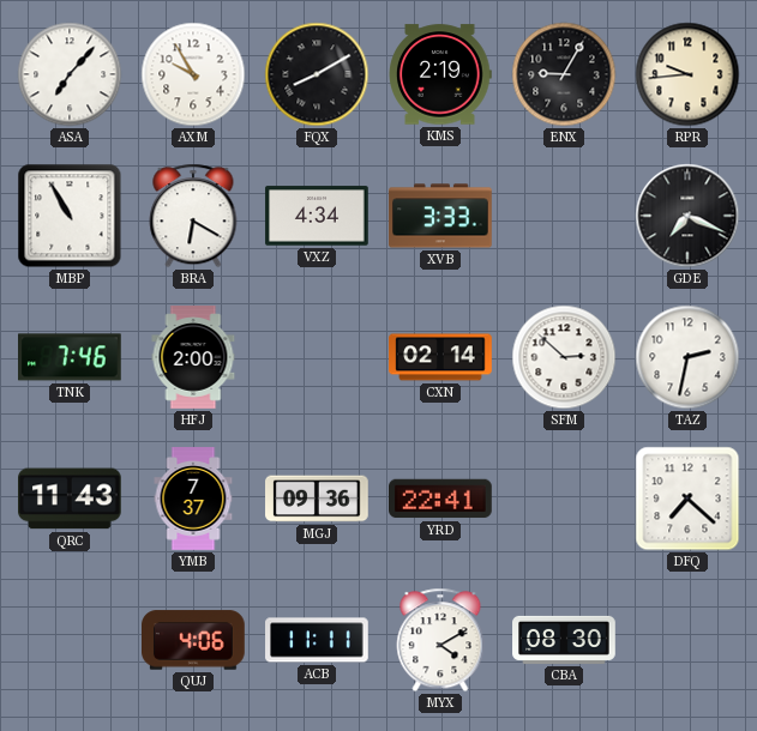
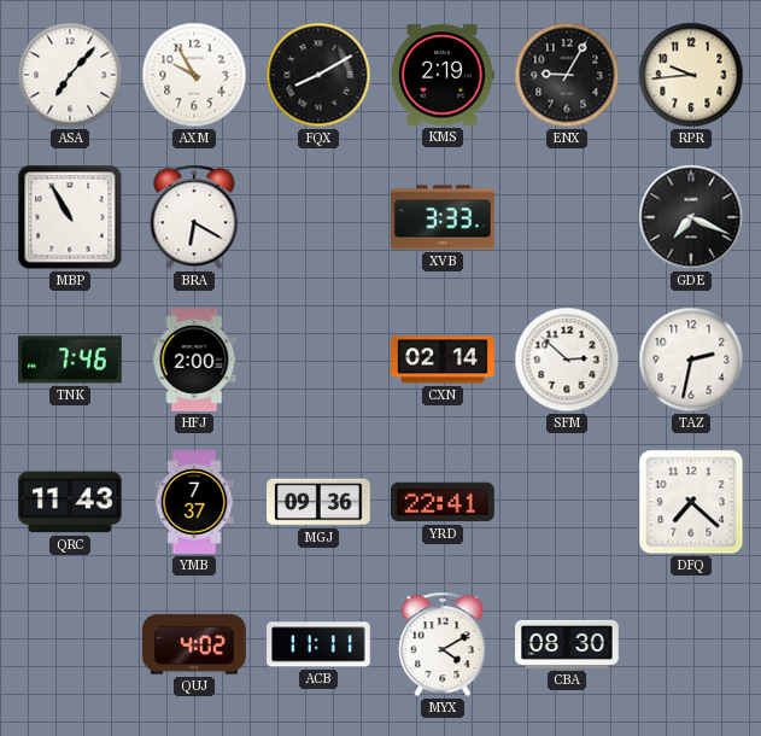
VXZ: 4:34 -> none (317, 216)
QUJ: 4:06 -> 4:02 (195, 644)
